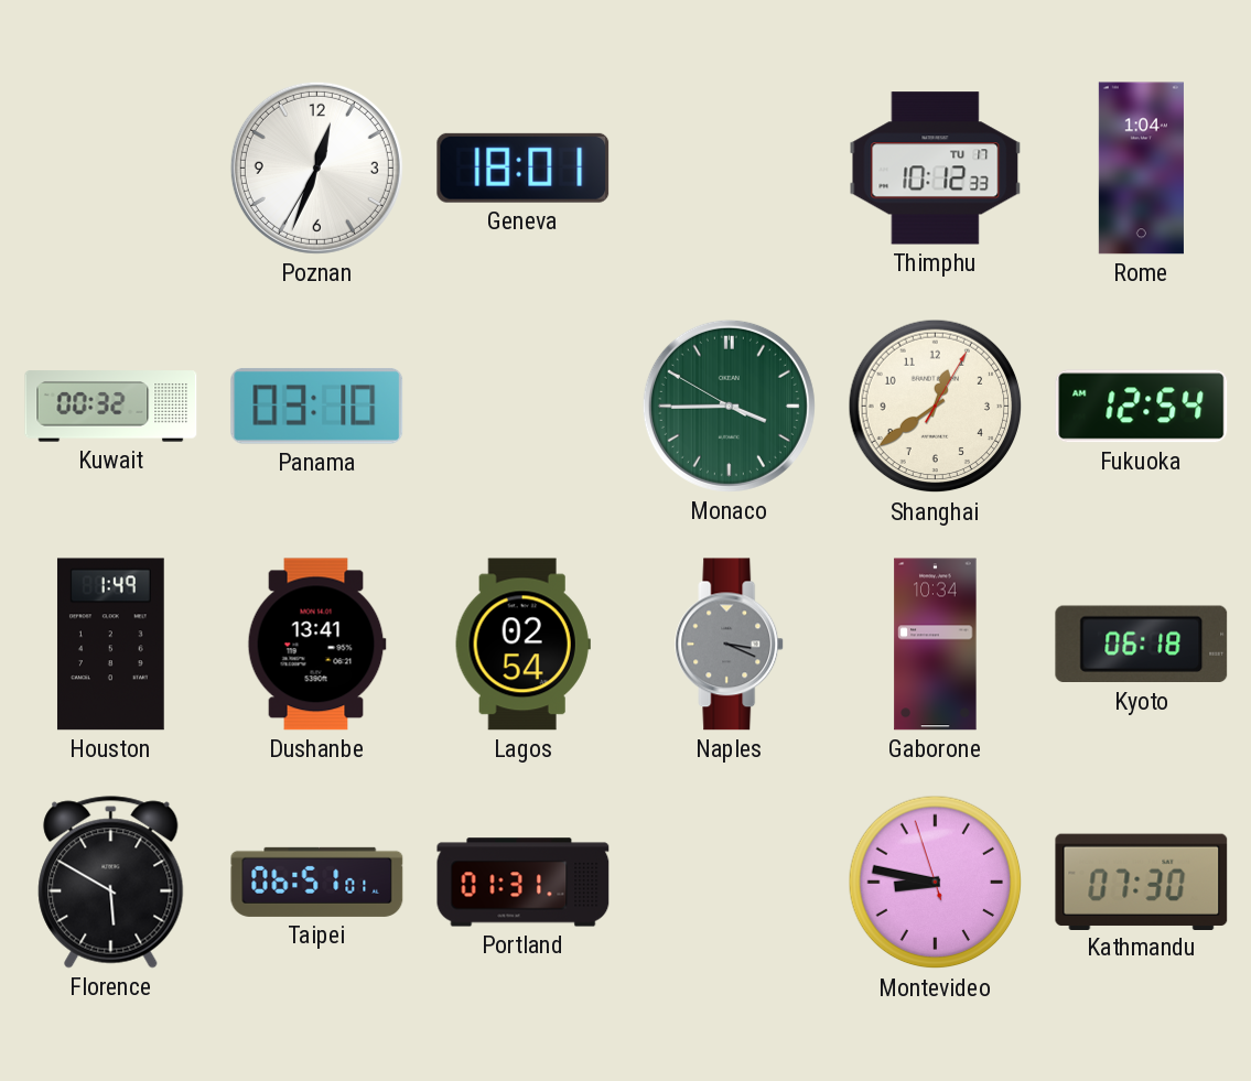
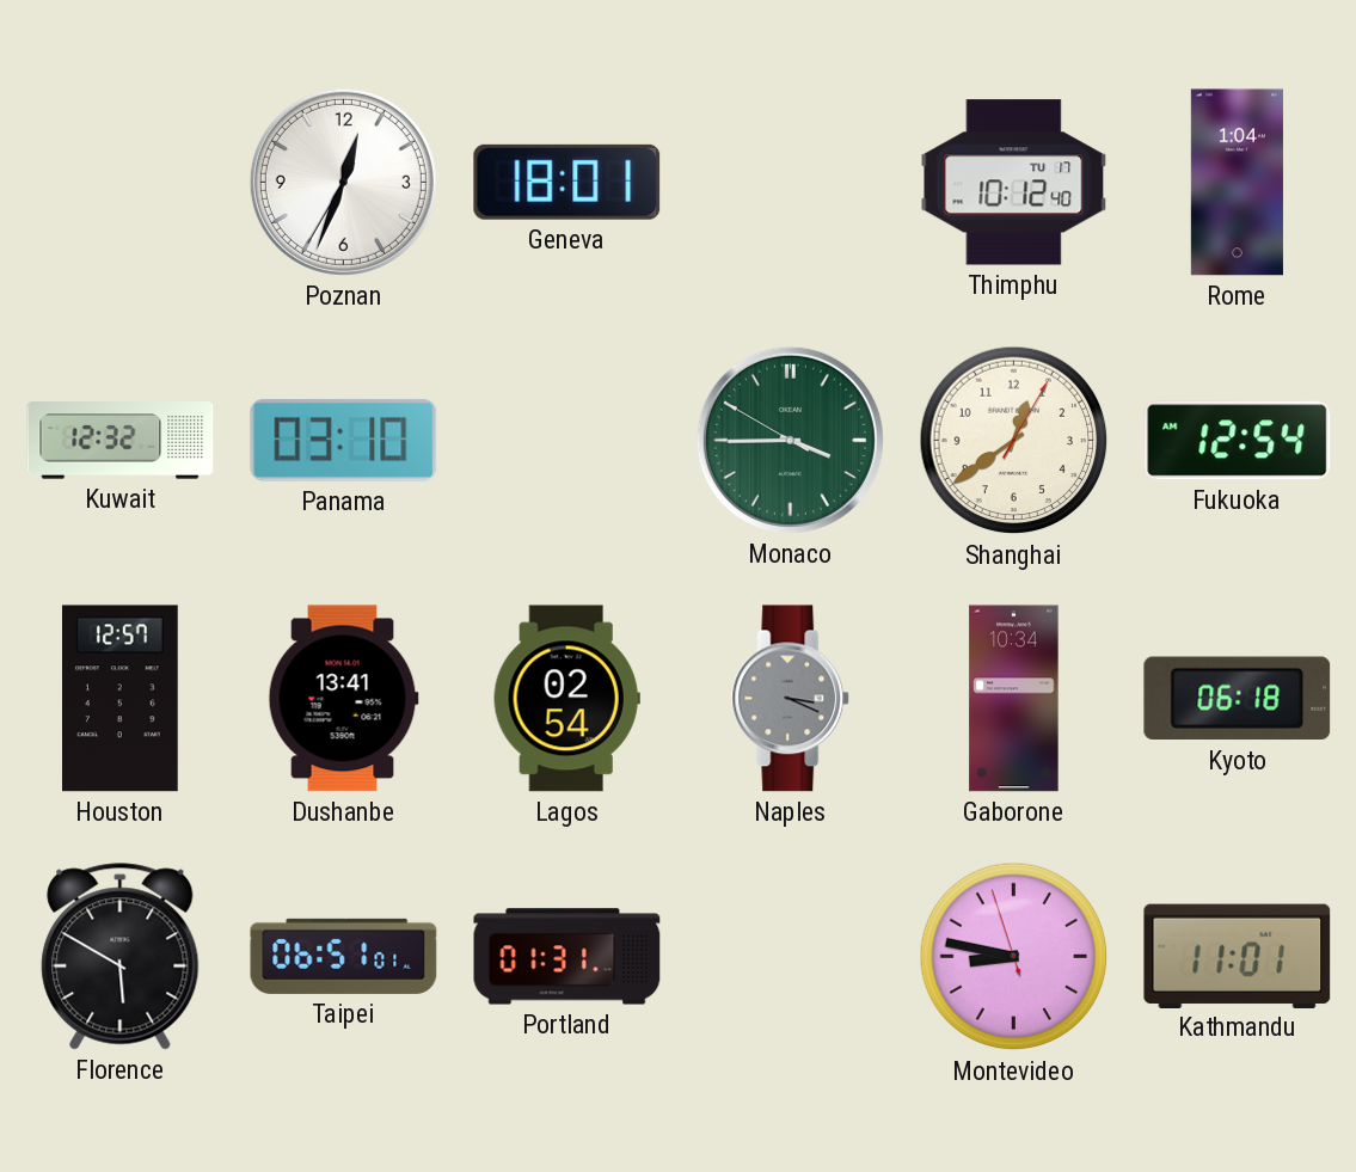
Thimphu: 10:12:33 -> 10:12:40 (1014, 183)
Kuwait: 00:32 -> 12:32 (121, 441)
Houston: 1:49 -> 12:57 (119, 699)
Kathmandu: 07:30 -> 11:01 (1238, 956)
